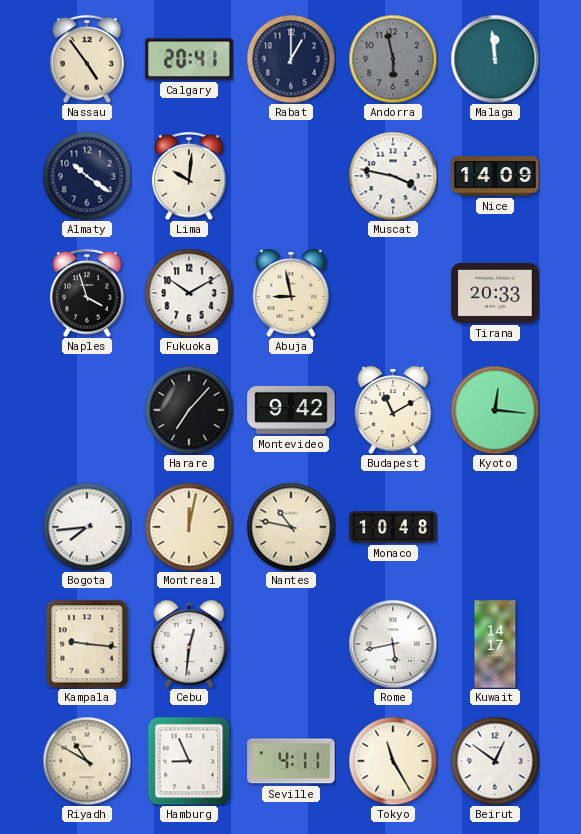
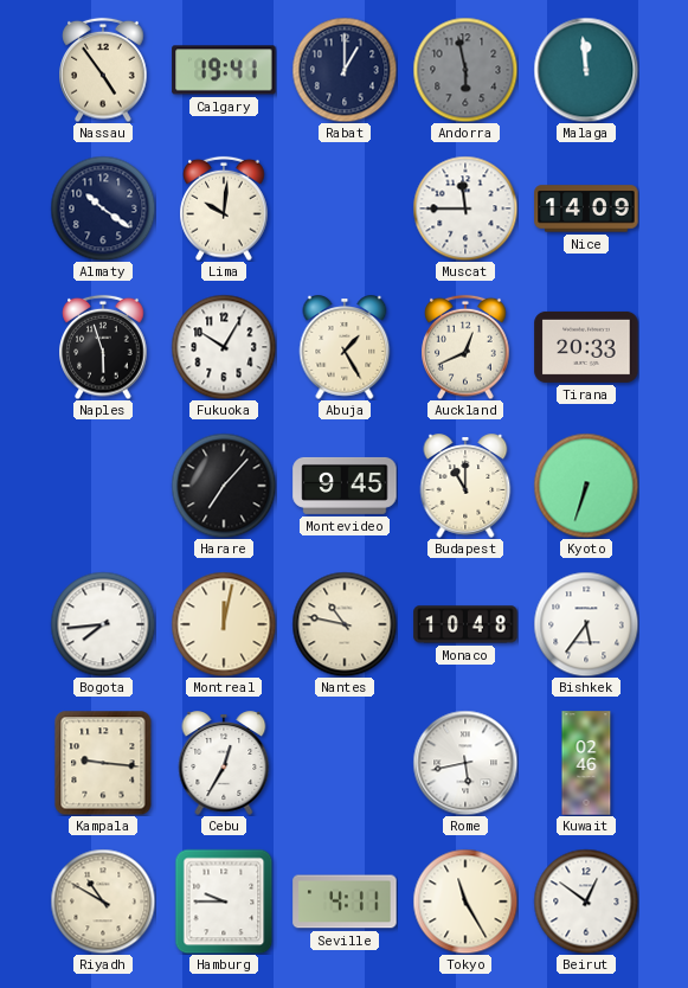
Calgary: 20:41 -> 19:41 (224, 70)
Muscat: 3:47 -> 11:45 (465, 208)
Naples: 3:57 -> 5:57 (103, 347)
Fukuoka: 10:10 -> 10:05 (224, 347)
Abuja: 8:58 -> 1:25 (345, 347)
Auckland: none -> 12:41 (465, 347)
Montevideo: 9:42 -> 9:45 (345, 486)
Budapest: 11:10 -> 11:00 (465, 486)
Kyoto: 12:16 -> 6:33 (586, 486)
Bishkek: none -> 5:36 (586, 624)
Cebu: 12:31 -> 12:35 (224, 763)
Kuwait: 14:17 -> 02:46 (586, 763)
Hamburg: 8:56 -> 9:45 (224, 902)
